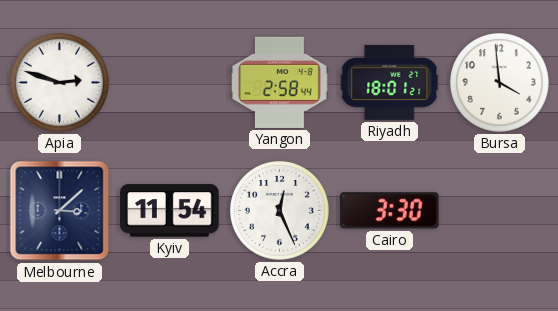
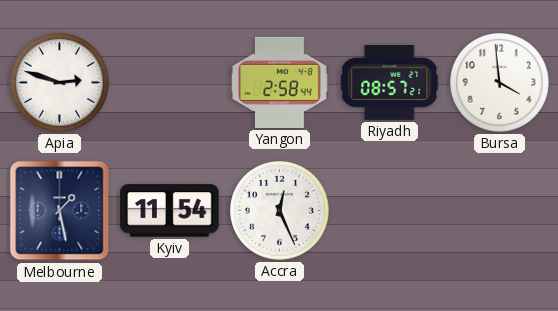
Riyadh: 18:01 -> 08:57 (390, 82)
Melbourne: 3:08 -> 1:28 (60, 211)
Cairo: 3:30 -> none (390, 211)
